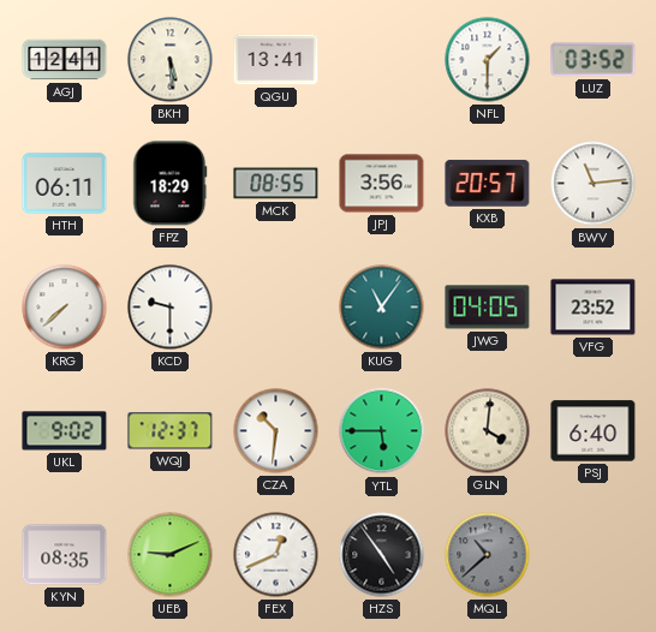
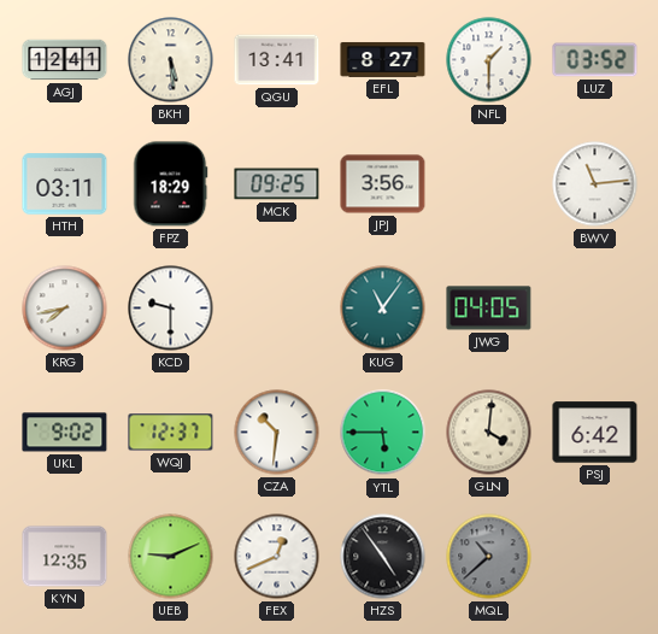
EFL: none -> 8:27 (383, 59)
HTH: 06:11 -> 03:11 (65, 184)
MCK: 08:55 -> 09:25 (277, 184)
KXB: 20:57 -> none (488, 184)
KRG: 7:38 -> 7:43 (65, 309)
VFG: 23:52 -> none (594, 308)
PSJ: 6:40 -> 6:42 (595, 433)
KYN: 08:35 -> 12:35 (65, 557)
